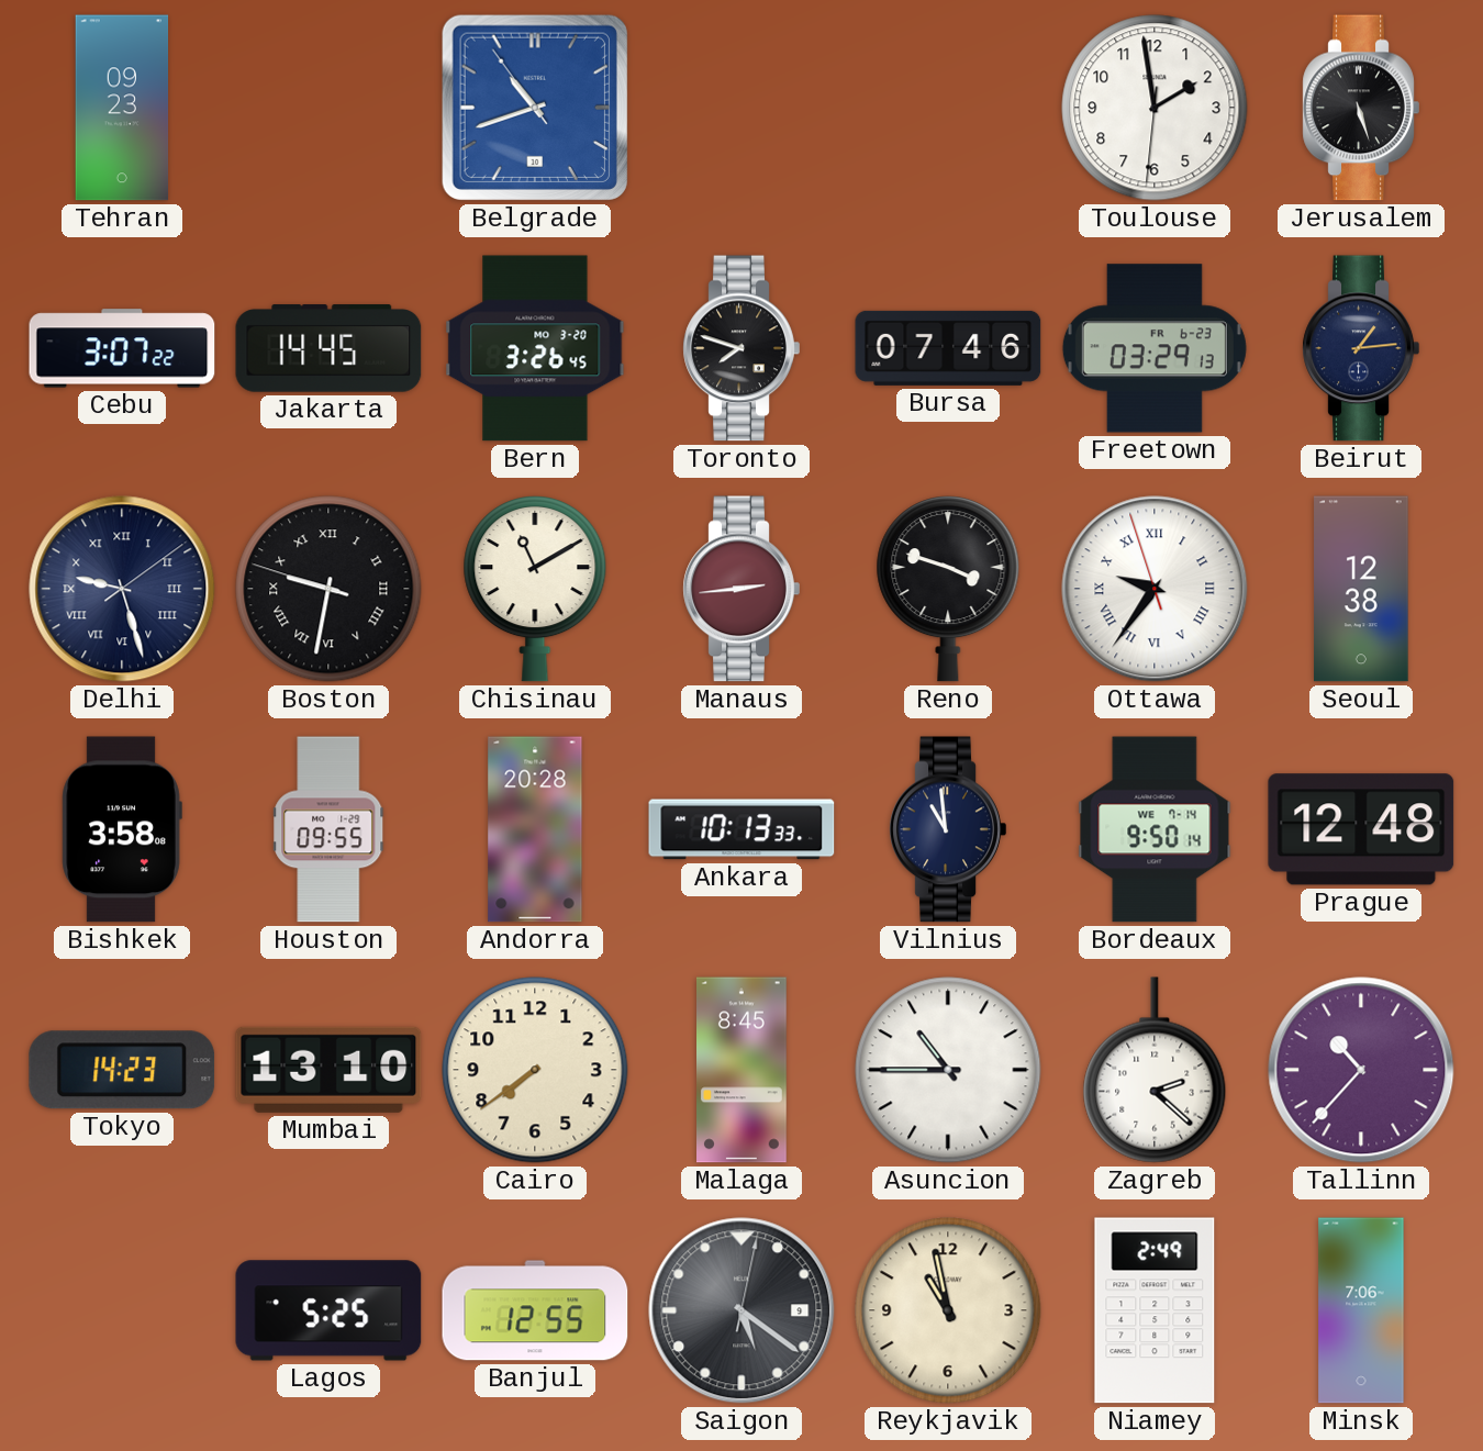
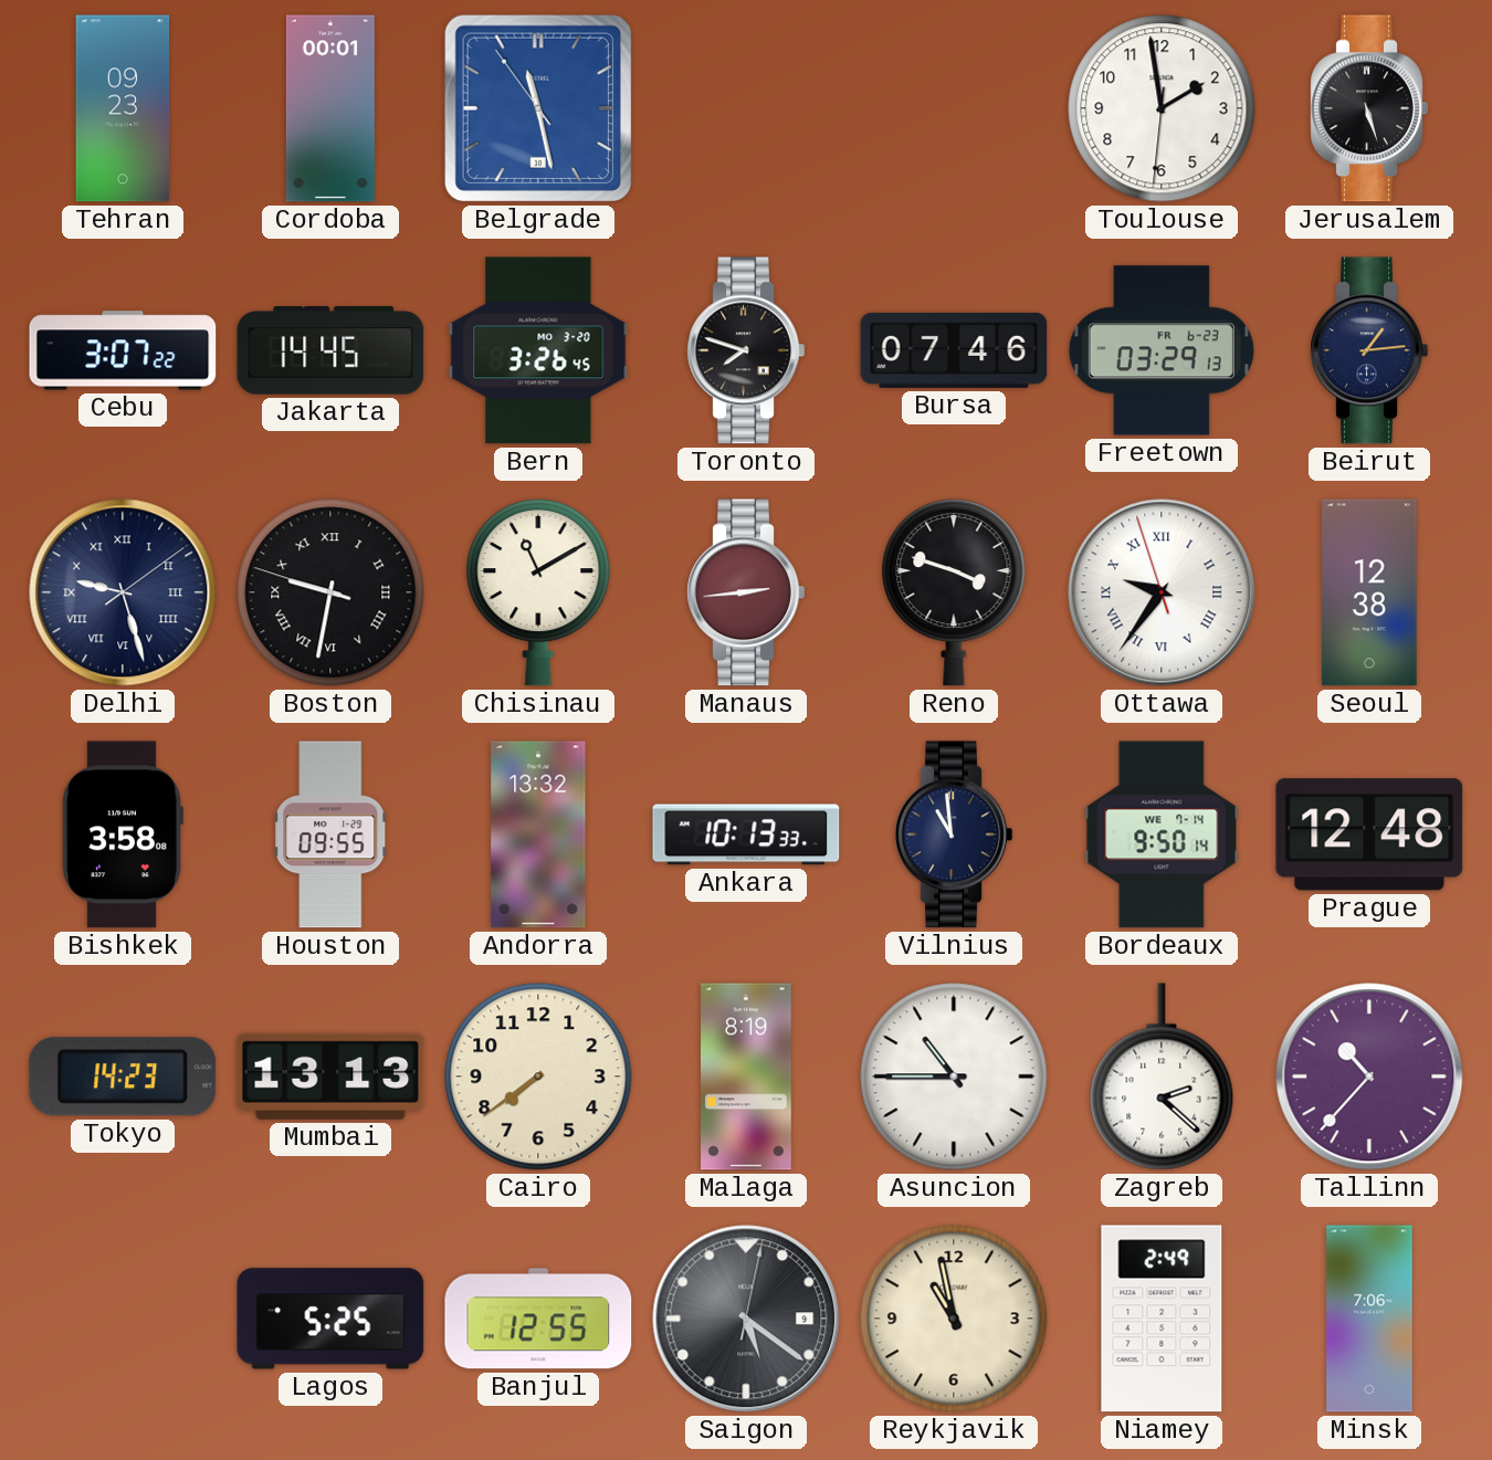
Cordoba: none -> 00:01 (330, 108)
Belgrade: 10:41 -> 11:27 (538, 108)
Andorra: 20:28 -> 13:32 (538, 834)
Mumbai: 13:10 -> 13:13 (330, 1076)
Malaga: 8:45 -> 8:19 (747, 1076)
